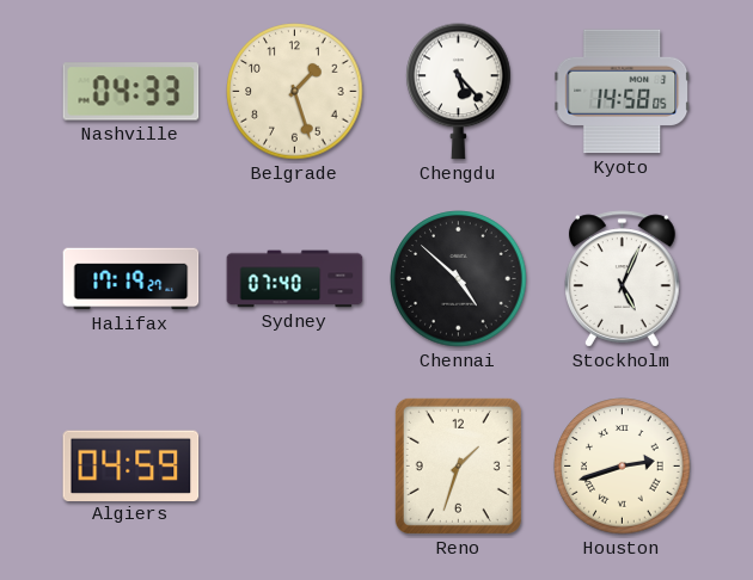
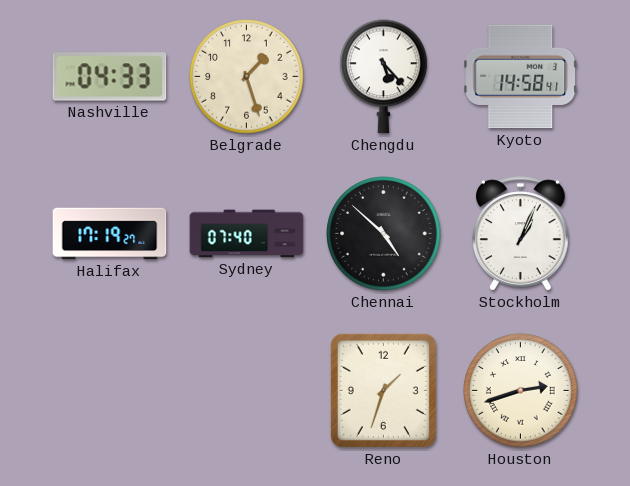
Kyoto: 14:58:05 -> 14:58:41 (521, 77)
Stockholm: 5:04 -> 1:04 (521, 234)
Algiers: 04:59 -> none (131, 465)
